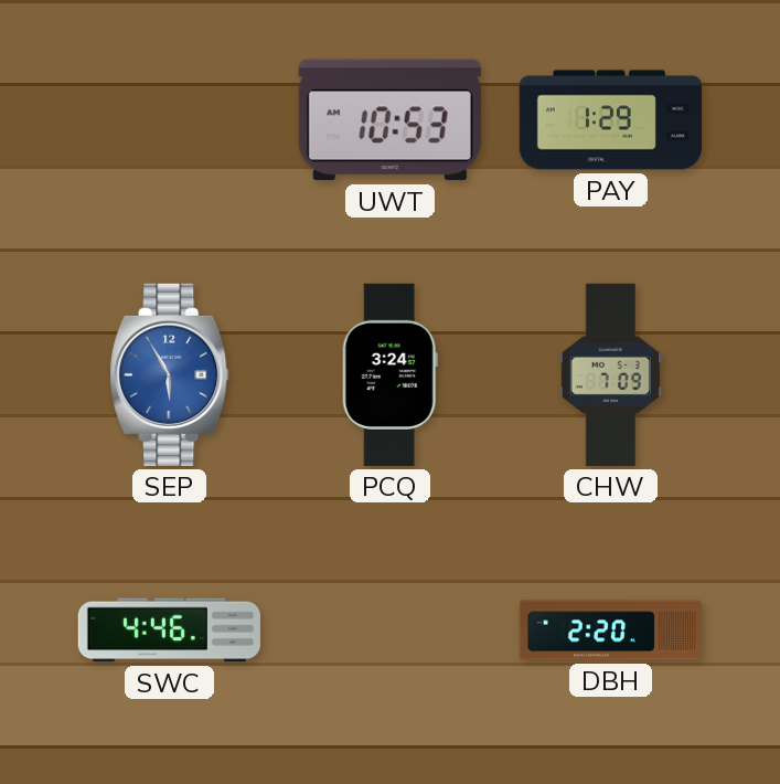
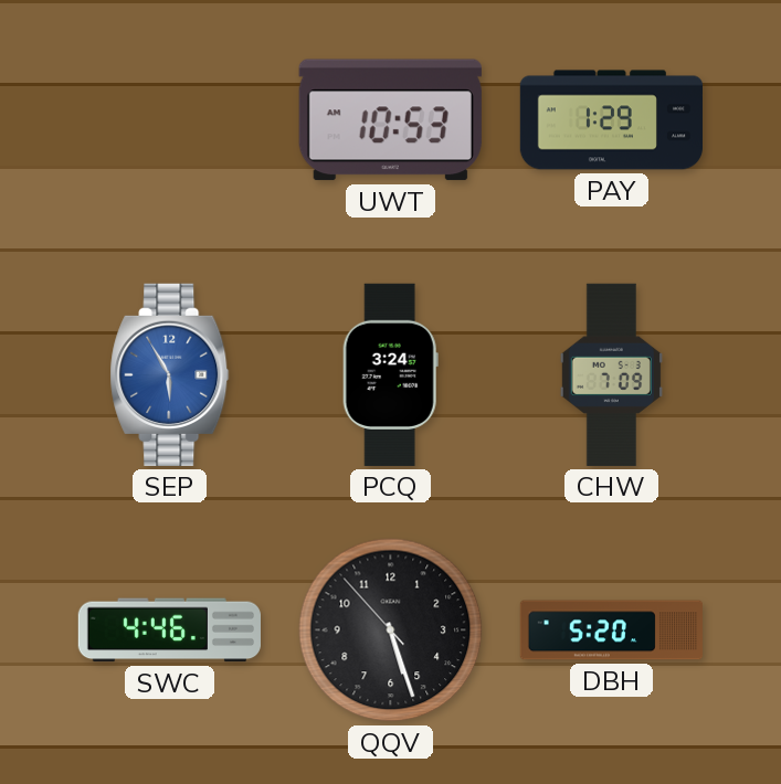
QQV: none -> 5:26 (391, 631)
DBH: 2:20 -> 5:20 (611, 631)
